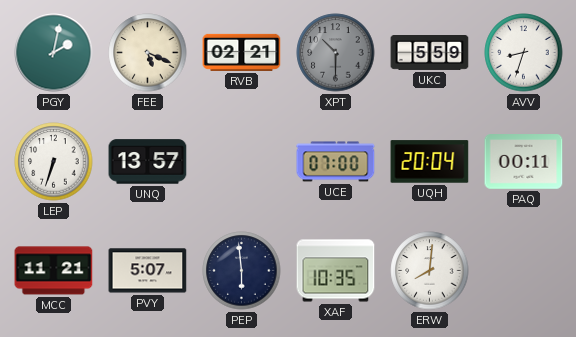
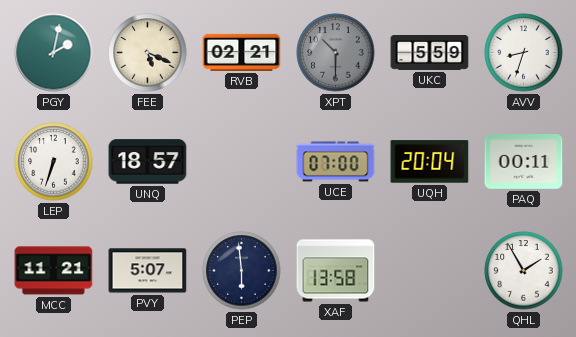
UNQ: 13:57 -> 18:57 (148, 162)
XAF: 10:35 -> 13:58 (336, 271)
ERW: 8:01 -> none (430, 271)
QHL: none -> 1:55 (524, 271)
